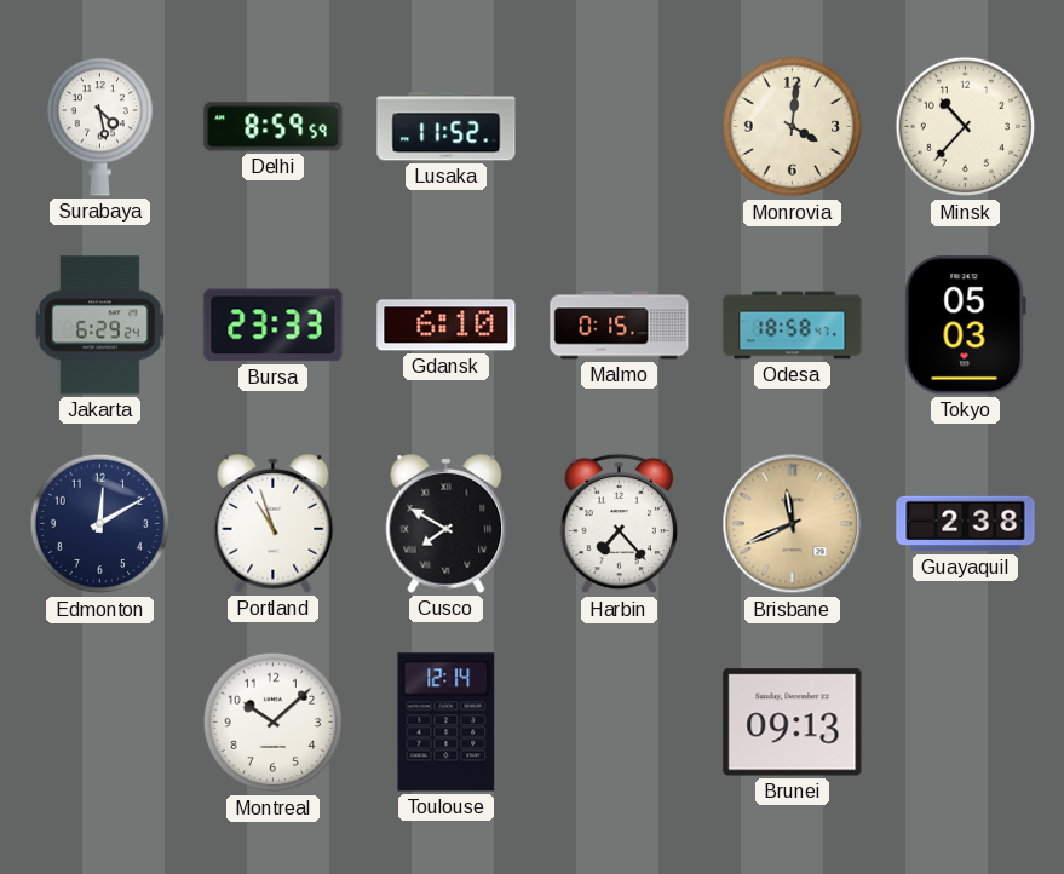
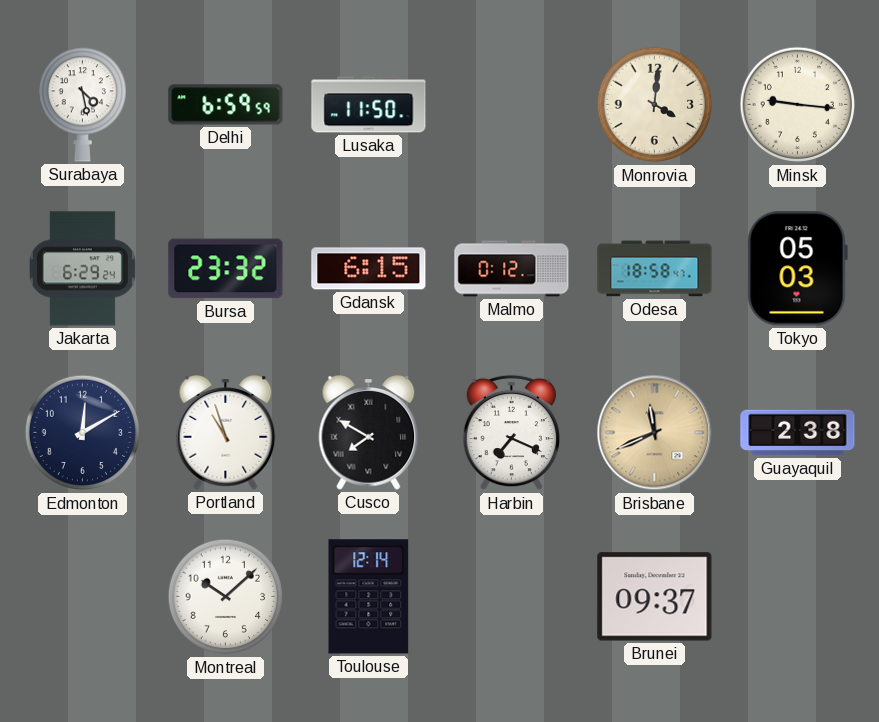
Delhi: 8:59 -> 6:59 (226, 105)
Lusaka: 11:52 -> 11:50 (369, 105)
Minsk: 10:37 -> 9:16 (798, 105)
Bursa: 23:33 -> 23:32 (226, 269)
Gdansk: 6:10 -> 6:15 (369, 269)
Malmo: 0:15 -> 0:12 (512, 269)
Harbin: 7:23 -> 7:19 (511, 433)
Brunei: 09:13 -> 09:37 (655, 597)
